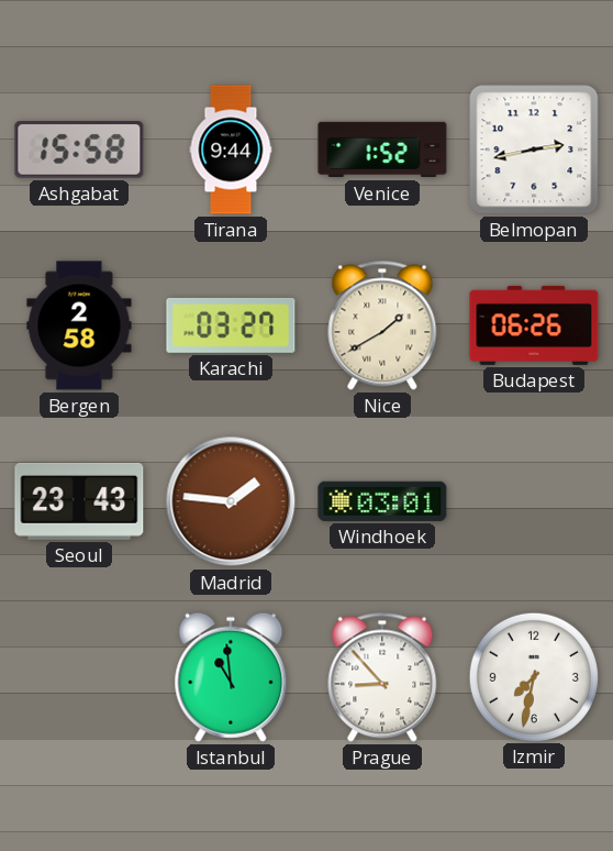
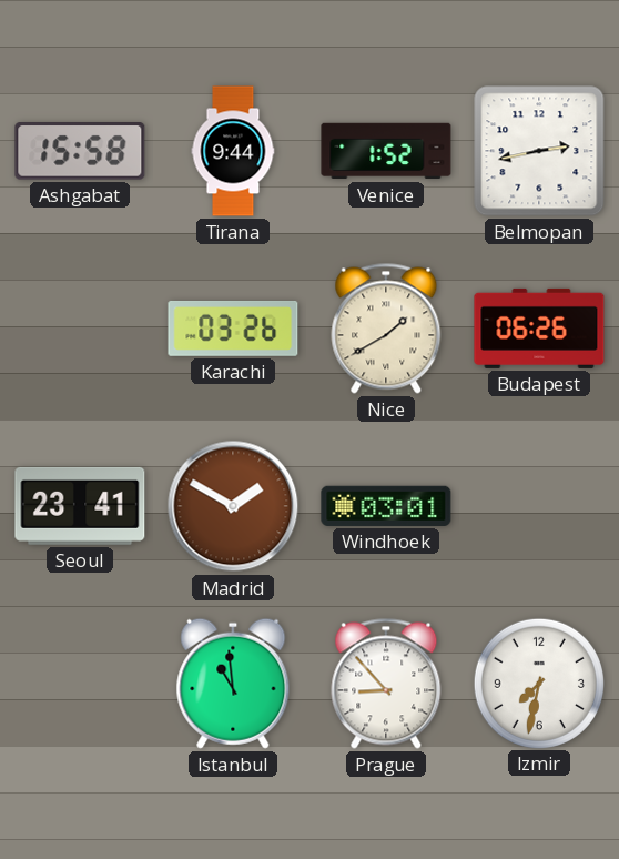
Bergen: 2:58 -> none (79, 325)
Karachi: 03:27 -> 03:26 (233, 329)
Seoul: 23:43 -> 23:41 (80, 506)
Madrid: 1:46 -> 1:50 (233, 506)
